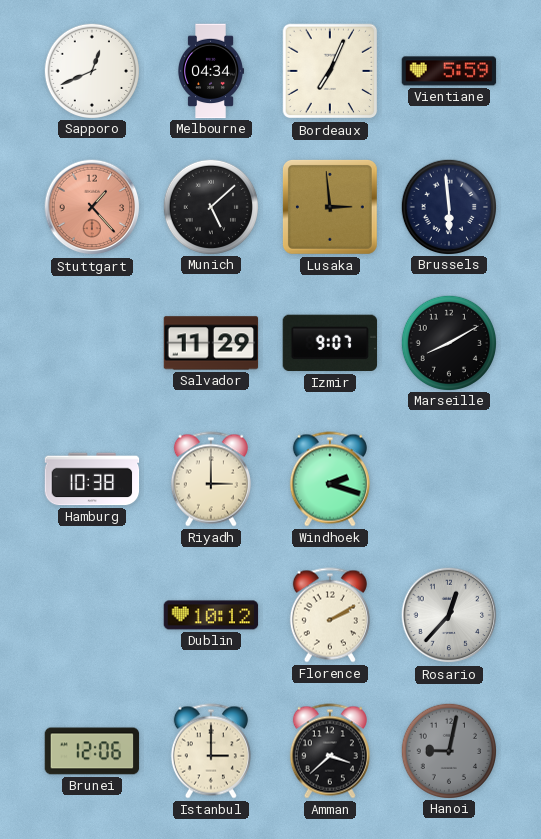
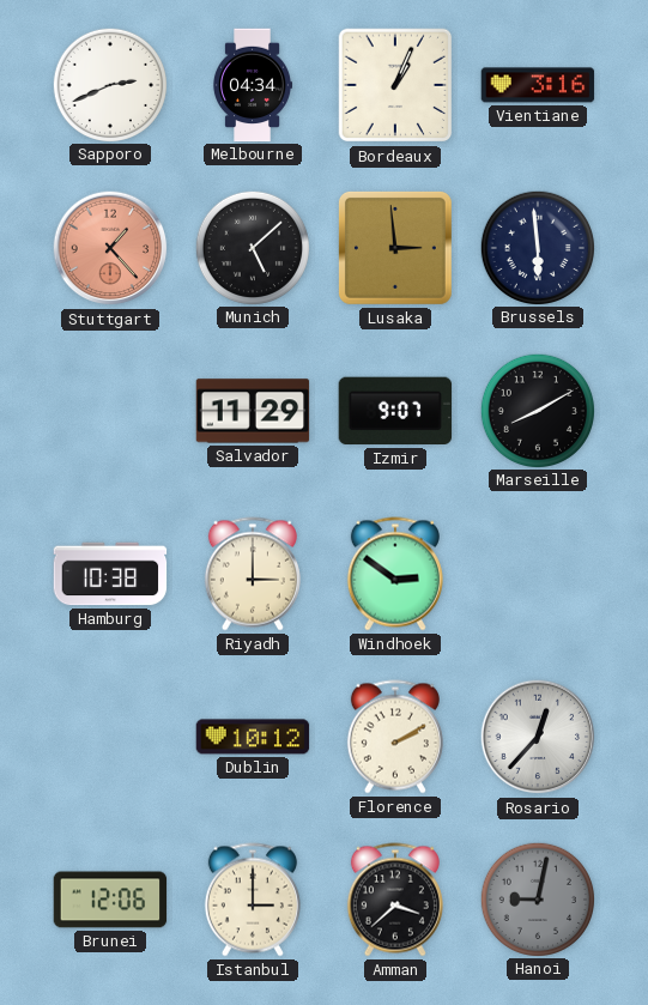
Sapporo: 12:41 -> 2:41 (109, 84)
Bordeaux: 7:04 -> 1:04 (395, 85)
Vientiane: 5:59 -> 3:16 (538, 85)
Windhoek: 2:18 -> 2:51 (395, 574)
